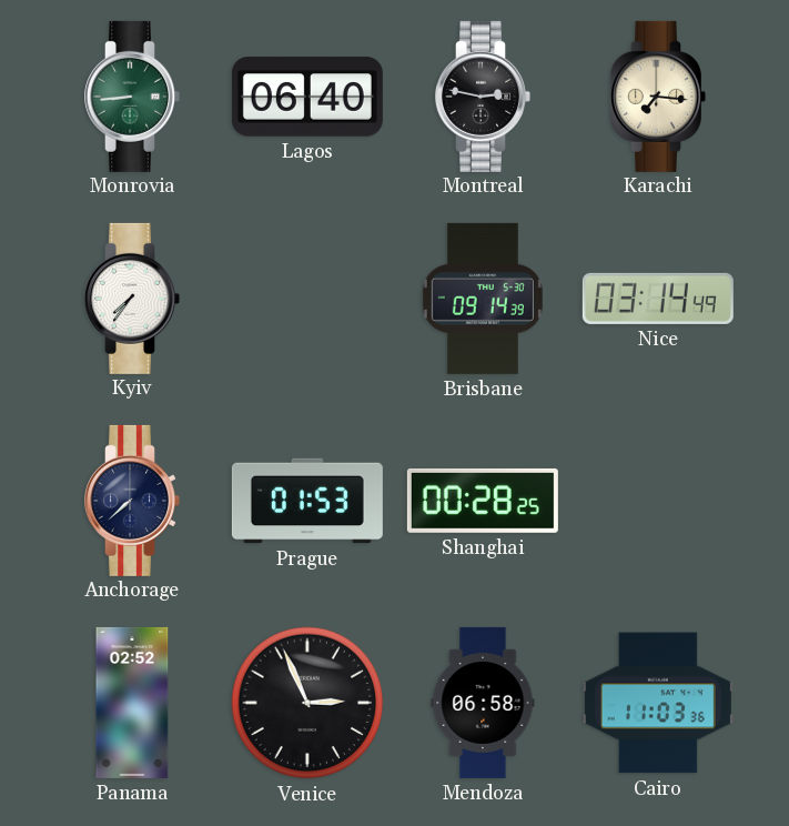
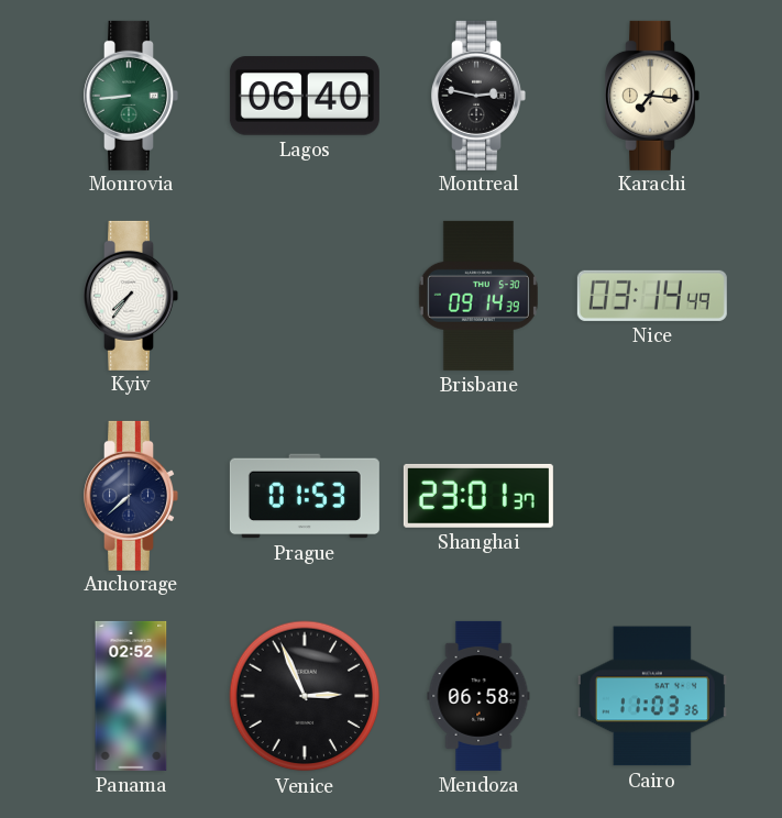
Shanghai: 00:28 -> 23:01 (478, 496)
